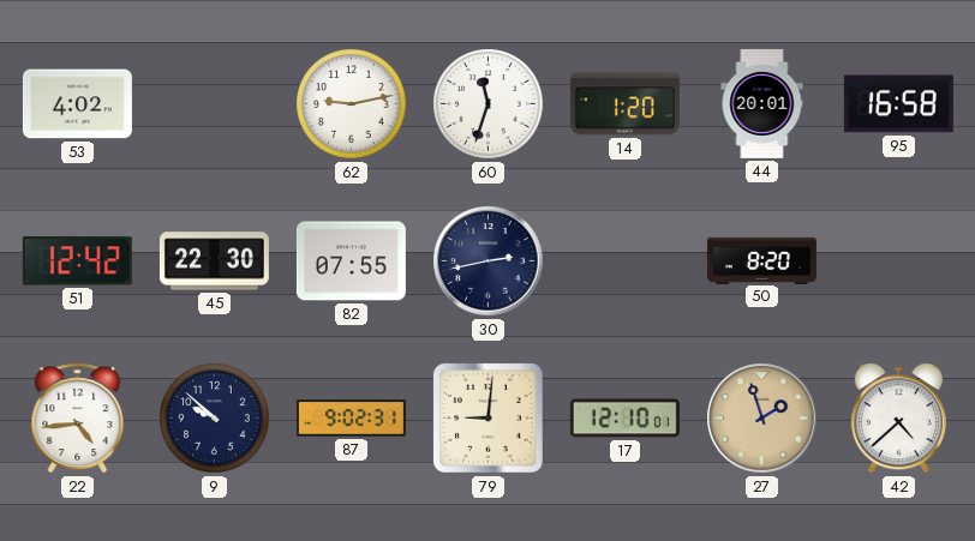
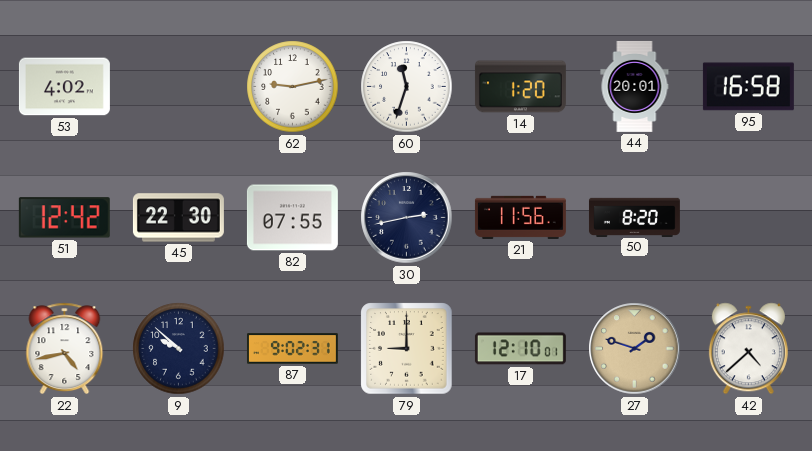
21: none -> 11:56 (520, 217)
22: 4:44 -> 4:43 (65, 349)
79: 9:01 -> 9:00 (407, 349)
27: 1:57 -> 1:48 (635, 349)
